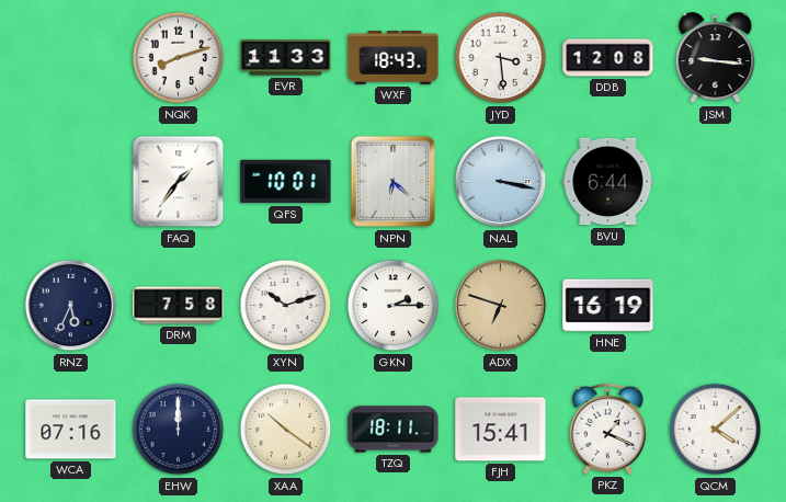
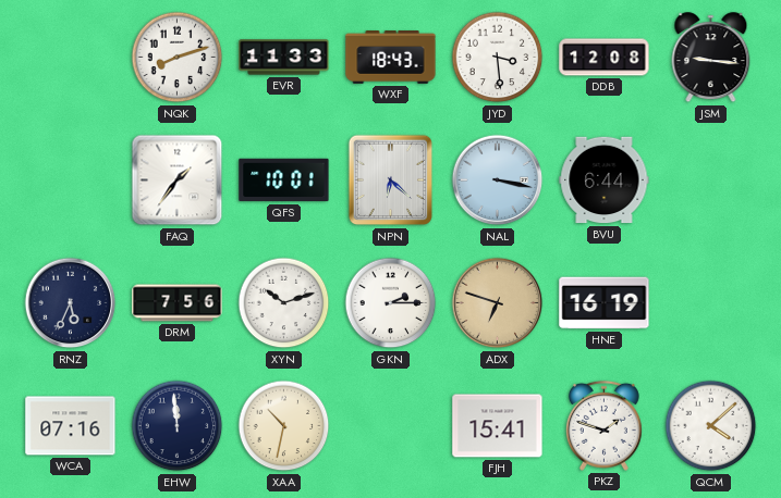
DRM: 7:58 -> 7:56 (178, 303)
EHW: 12:00 -> 11:59 (178, 426)
XAA: 10:21 -> 10:32 (284, 426)
TZQ: 18:11 -> none (394, 430)
PKZ: 1:19 -> 1:48 (603, 425)
